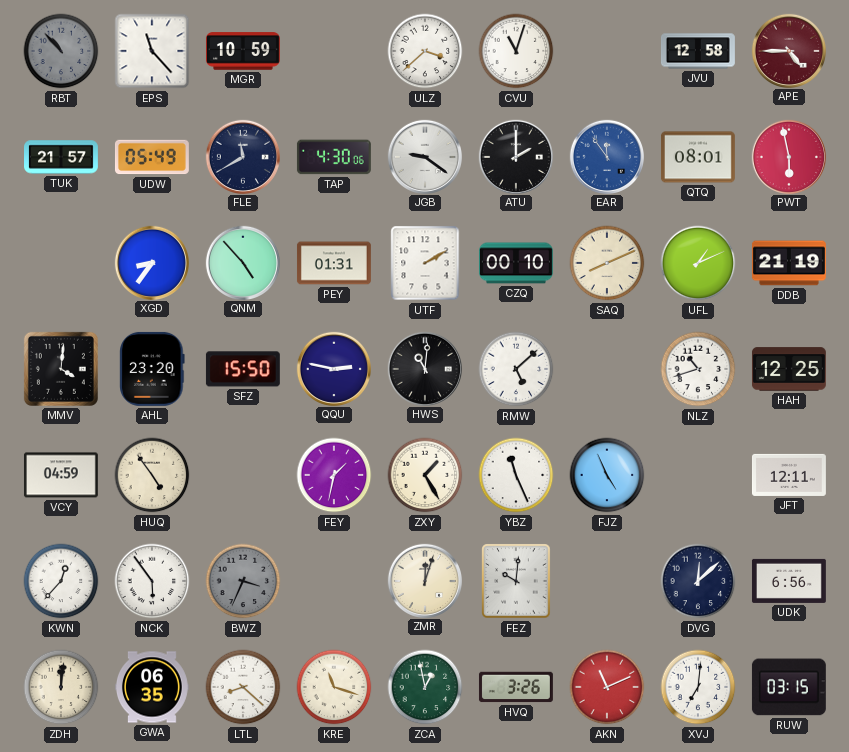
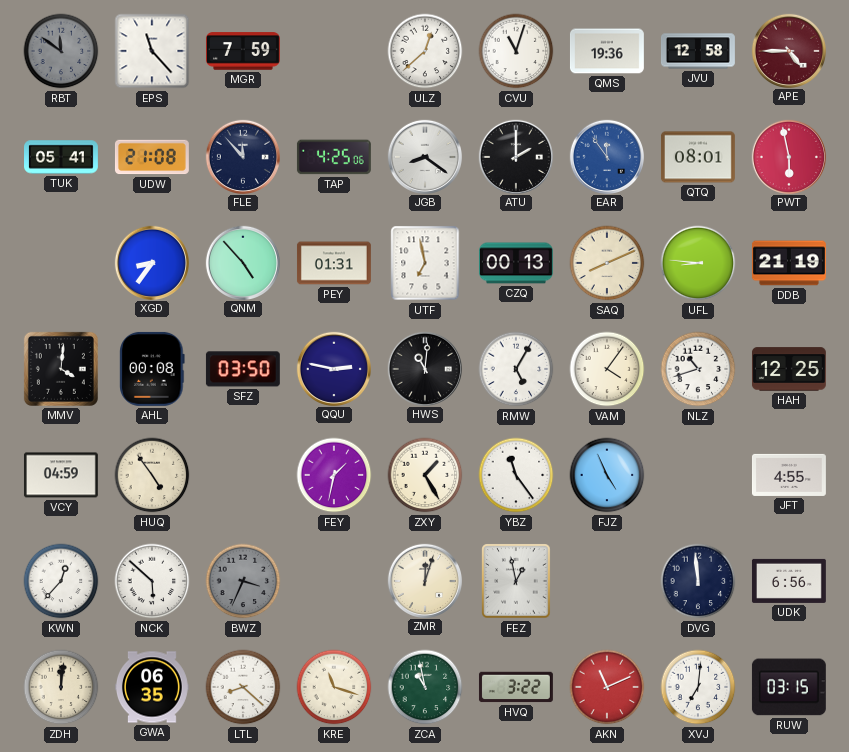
RBT: 10:53 -> 11:51 (61, 51)
MGR: 10:59 -> 7:59 (243, 51)
ULZ: 3:38 -> 12:38 (425, 51)
QMS: none -> 19:36 (607, 51)
TUK: 21:57 -> 05:41 (62, 157)
UDW: 05:49 -> 21:08 (152, 157)
FLE: 11:40 -> 11:53 (242, 156)
TAP: 4:30 -> 4:25 (334, 157)
JGB: 9:21 -> 8:21 (424, 156)
UTF: 2:10 -> 6:58 (425, 263)
CZQ: 00:10 -> 00:13 (516, 263)
UFL: 1:11 -> 8:46 (698, 263)
AHL: 23:20 -> 00:08 (152, 369)
SFZ: 15:50 -> 03:50 (243, 369)
RMW: 5:08 -> 5:05 (516, 369)
VAM: none -> 4:06 (607, 369)
YBZ: 11:26 -> 11:24 (516, 475)
JFT: 12:11 -> 4:55 (789, 475)
NCK: 5:54 -> 5:52 (152, 581)
FEZ: 10:01 -> 12:58 (516, 581)
DVG: 12:08 -> 11:59 (698, 581)
ZCA: 12:58 -> 10:58 (425, 687)
HVQ: 3:26 -> 3:22 (516, 687)
